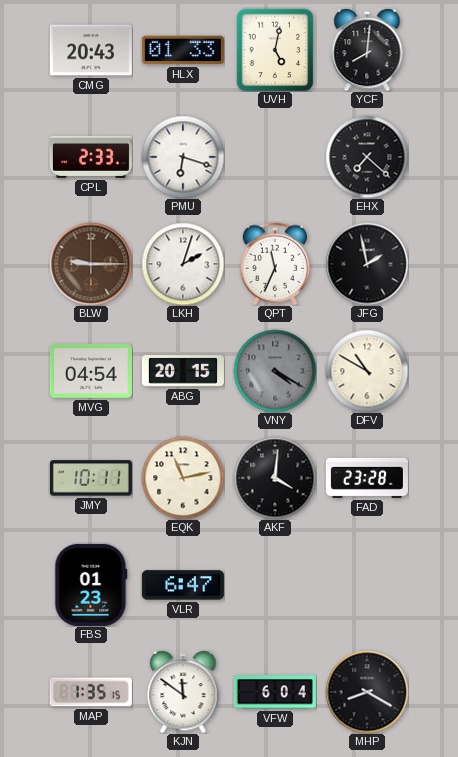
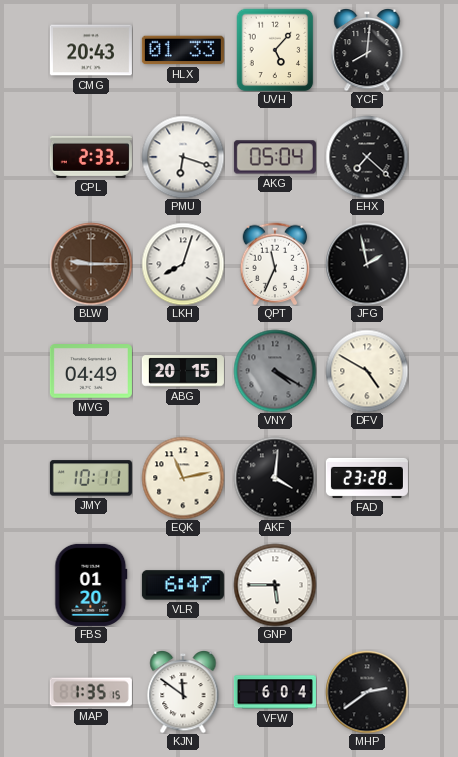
UVH: 5:02 -> 5:07 (275, 50)
AKG: none -> 05:04 (275, 157)
LKH: 2:03 -> 8:03 (183, 264)
MVG: 04:54 -> 04:49 (91, 371)
DFV: 10:50 -> 4:50 (367, 371)
FBS: 01:23 -> 01:20 (91, 585)
GNP: none -> 5:45 (275, 585)
MHP: 8:20 -> 2:39 (367, 692)
